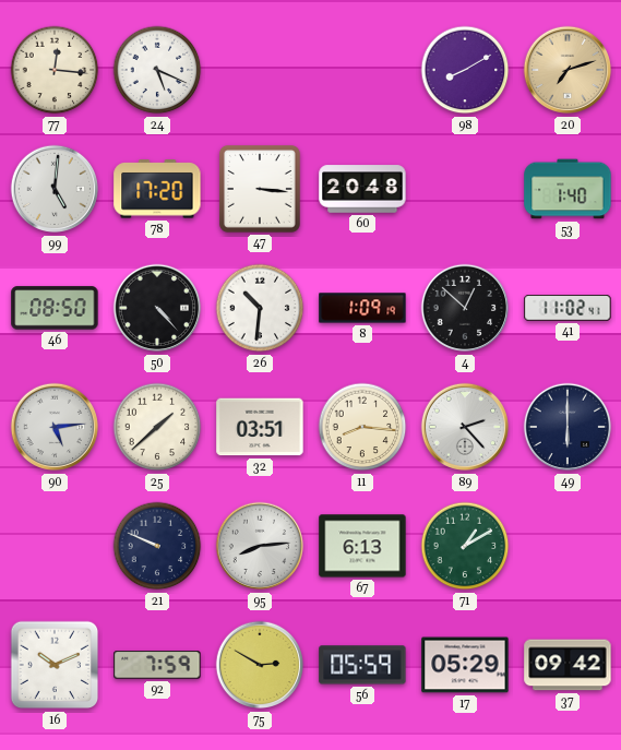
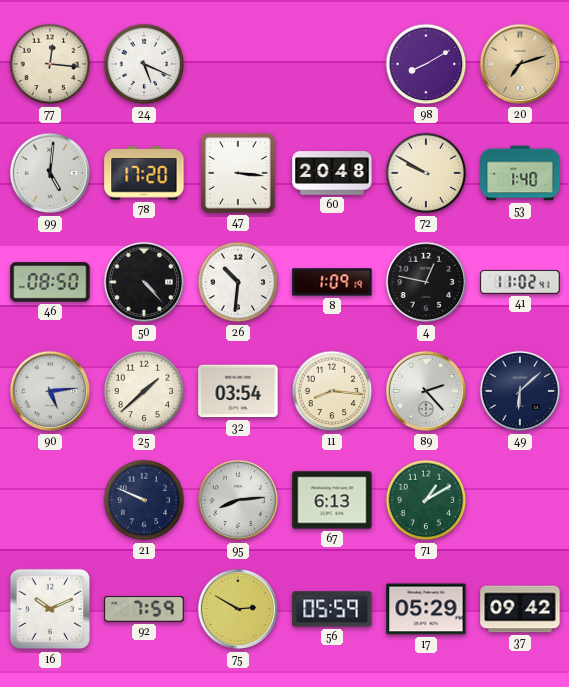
72: none -> 9:50 (426, 173)
4: 12:52 -> 12:47 (426, 282)
32: 03:51 -> 03:54 (238, 391)
49: 6:00 -> 6:08 (520, 391)
